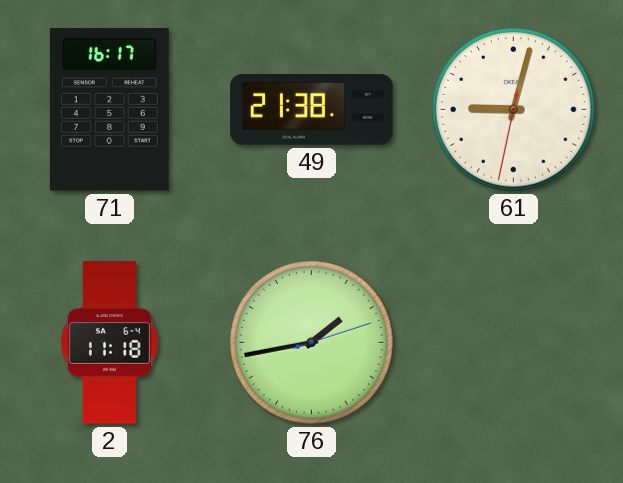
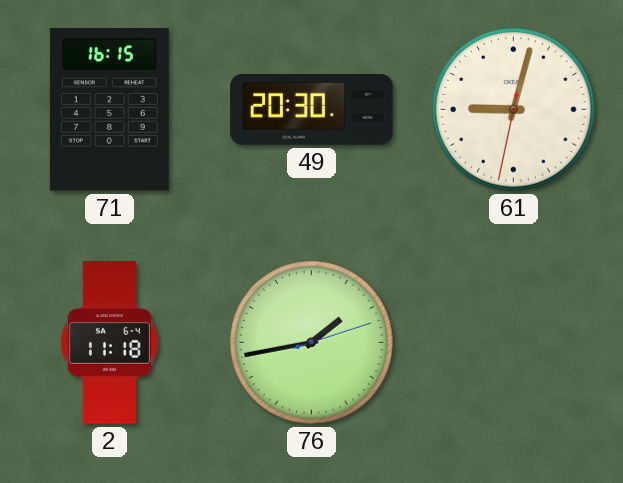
71: 16:17 -> 16:15 (109, 110)
49: 21:38 -> 20:30 (312, 110)
